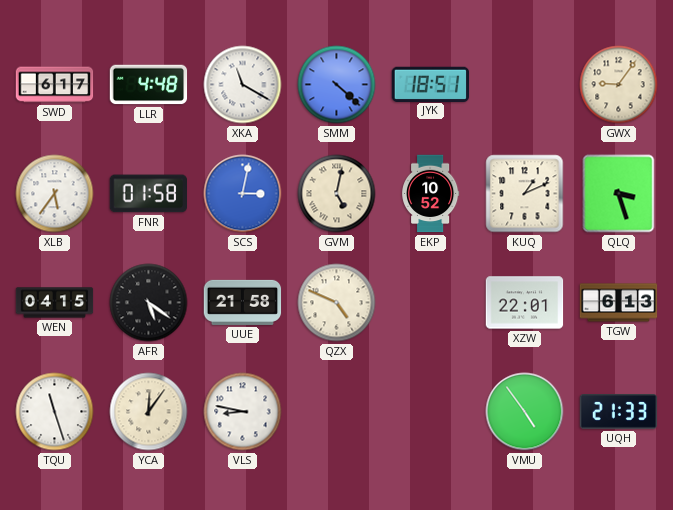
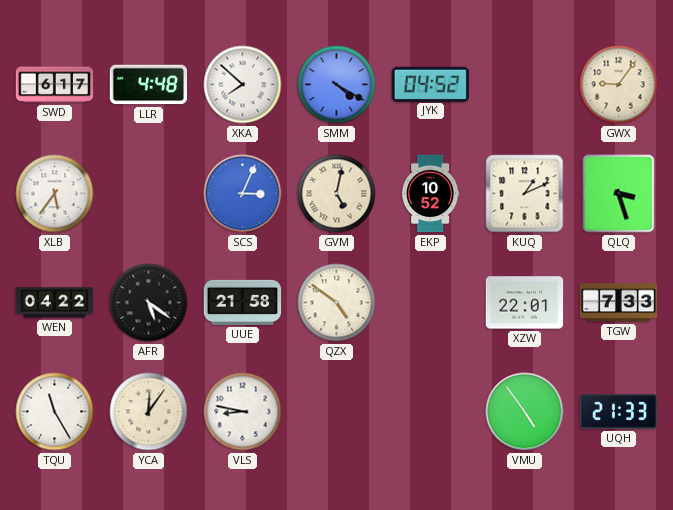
XKA: 11:20 -> 7:52 (243, 85)
SMM: 4:22 -> 4:20 (337, 85)
JYK: 18:51 -> 04:52 (431, 84)
FNR: 01:58 -> none (148, 194)
SCS: 3:02 -> 3:04 (243, 194)
WEN: 04:15 -> 04:22 (55, 303)
QZX: 4:49 -> 4:51 (337, 303)
TGW: 6:13 -> 7:33 (619, 303)
TQU: 11:27 -> 11:25 (55, 412)
